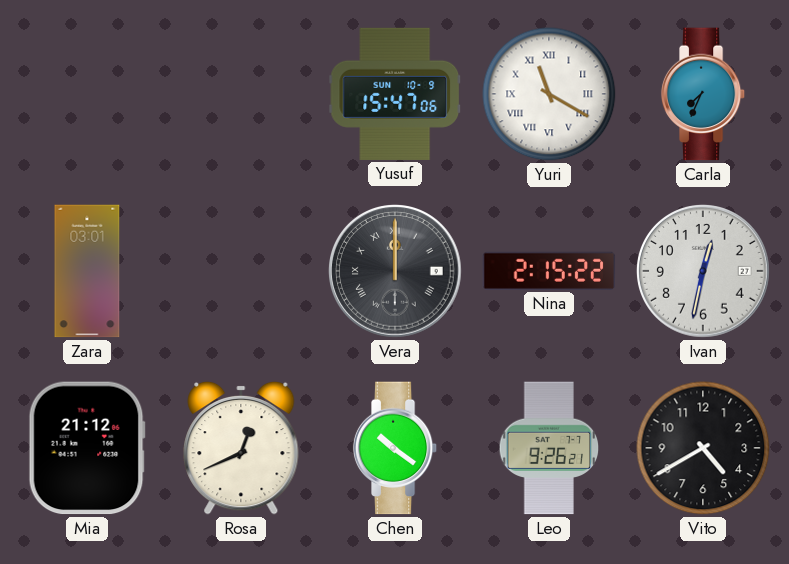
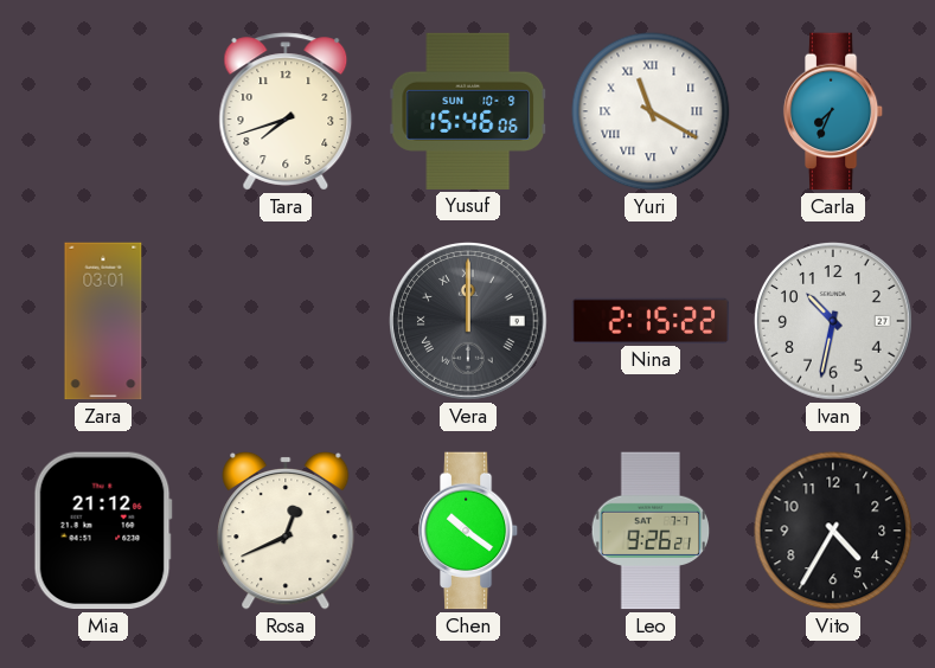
Tara: none -> 7:42 (286, 111)
Yusuf: 15:47 -> 15:46 (468, 111)
Ivan: 12:32 -> 10:32 (833, 321)
Vito: 4:40 -> 4:35 (833, 531)
